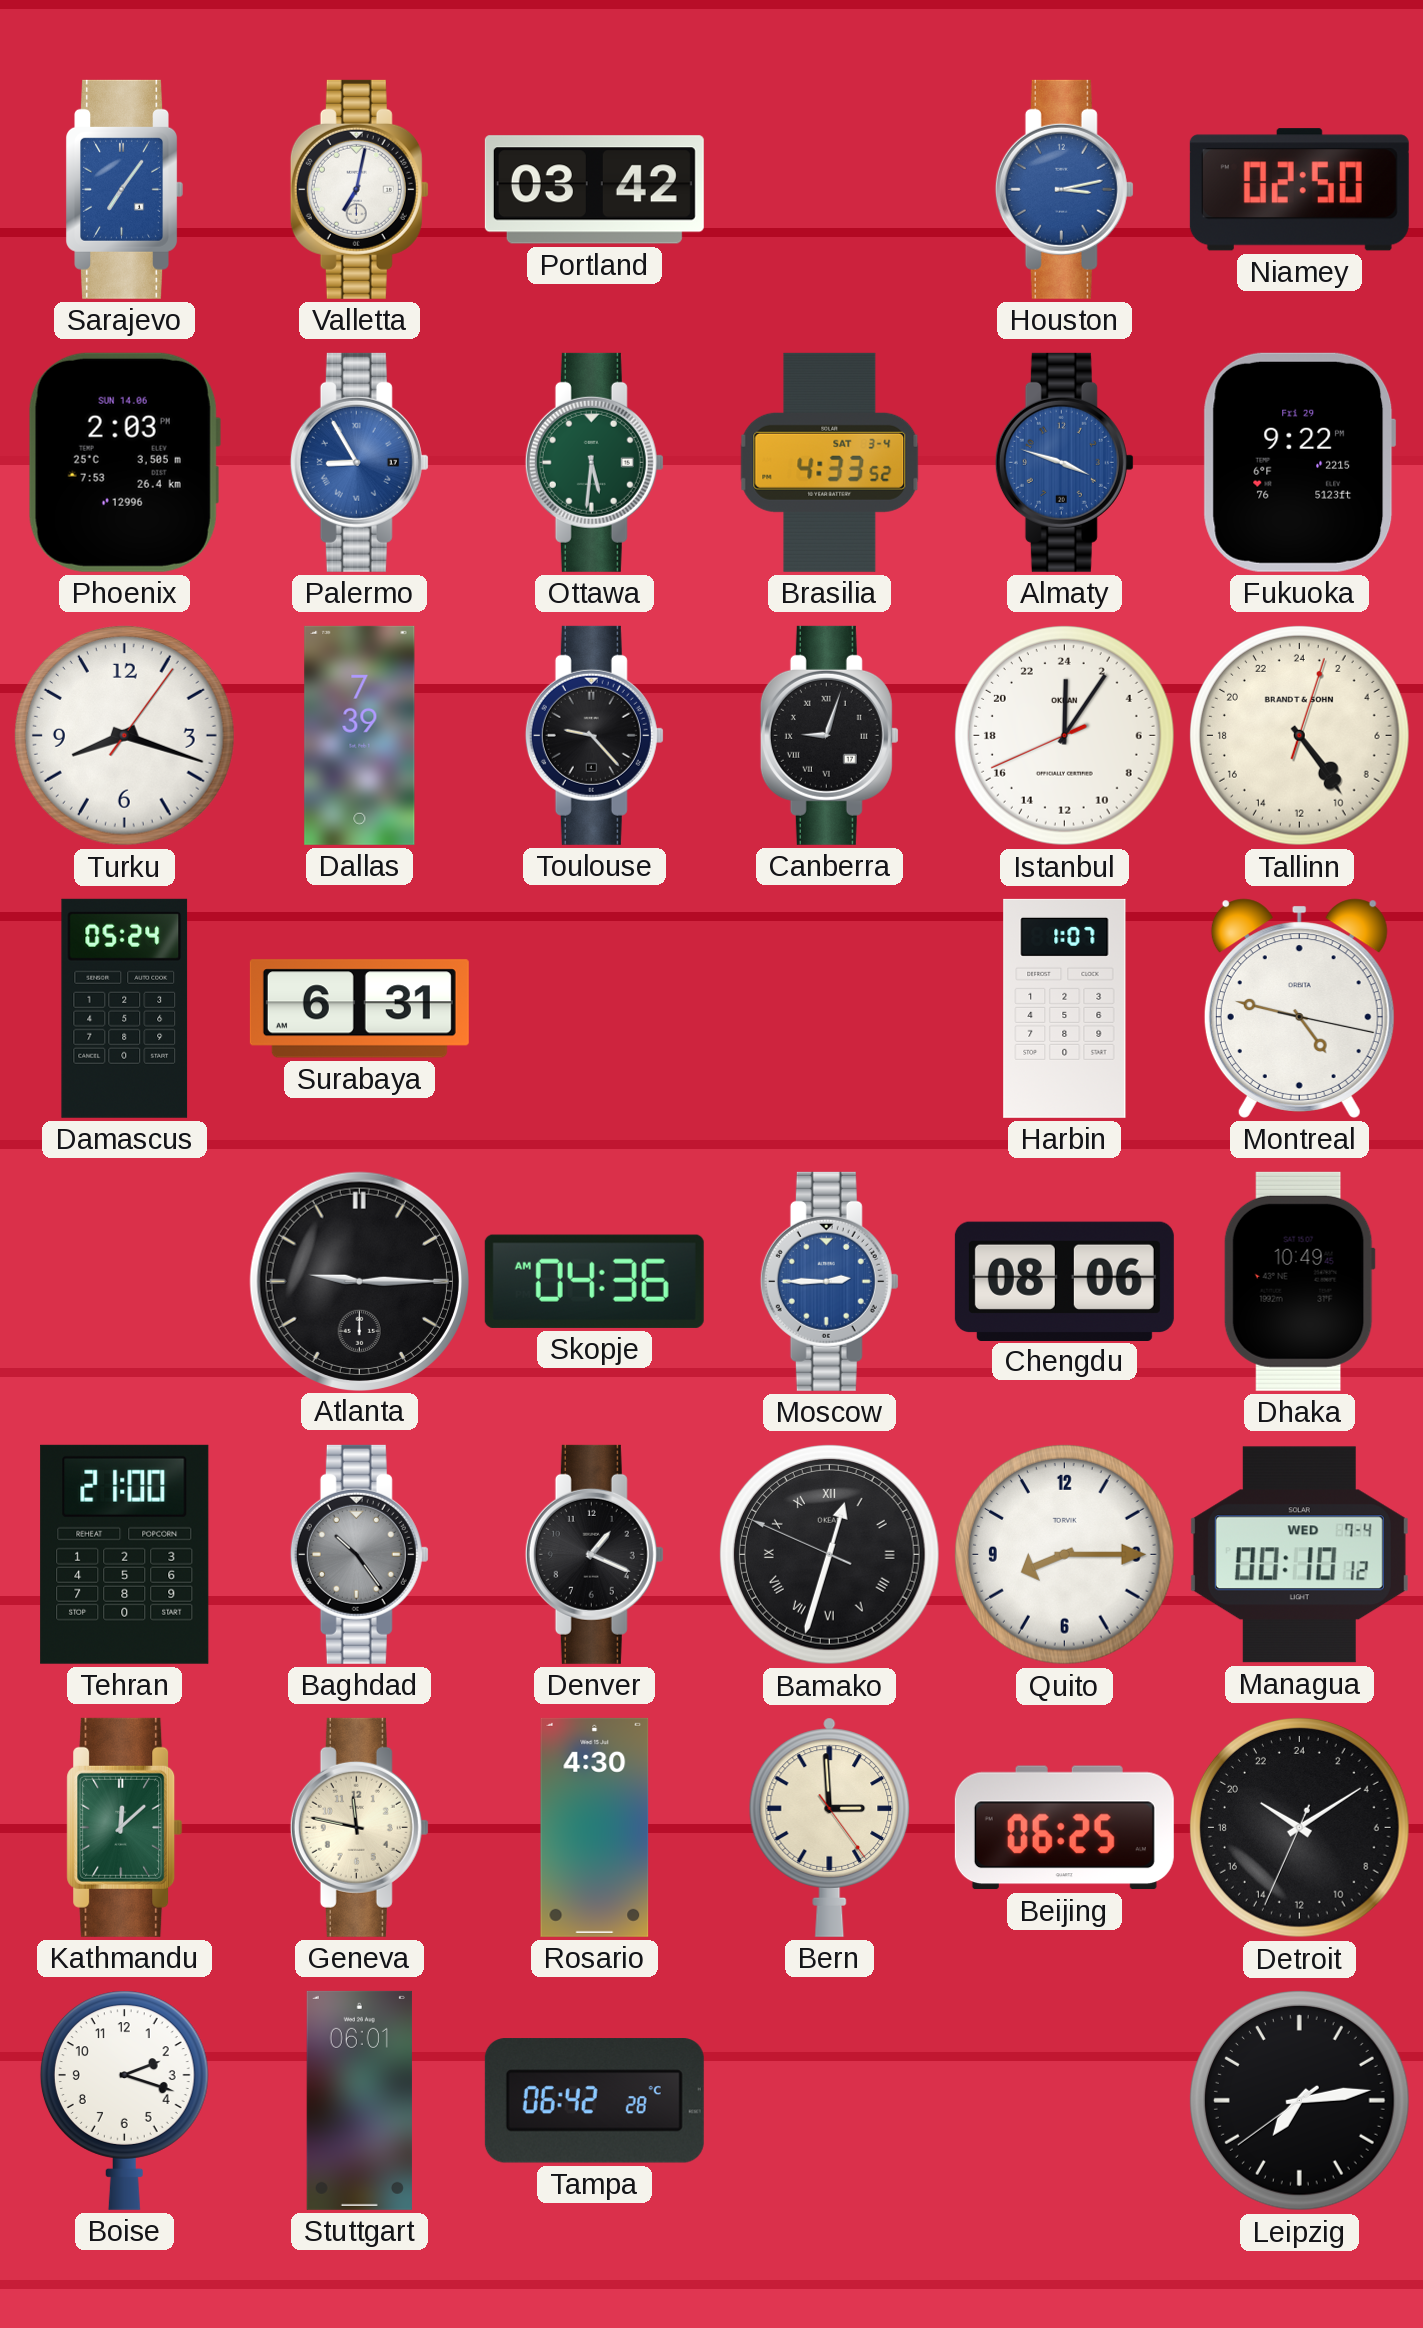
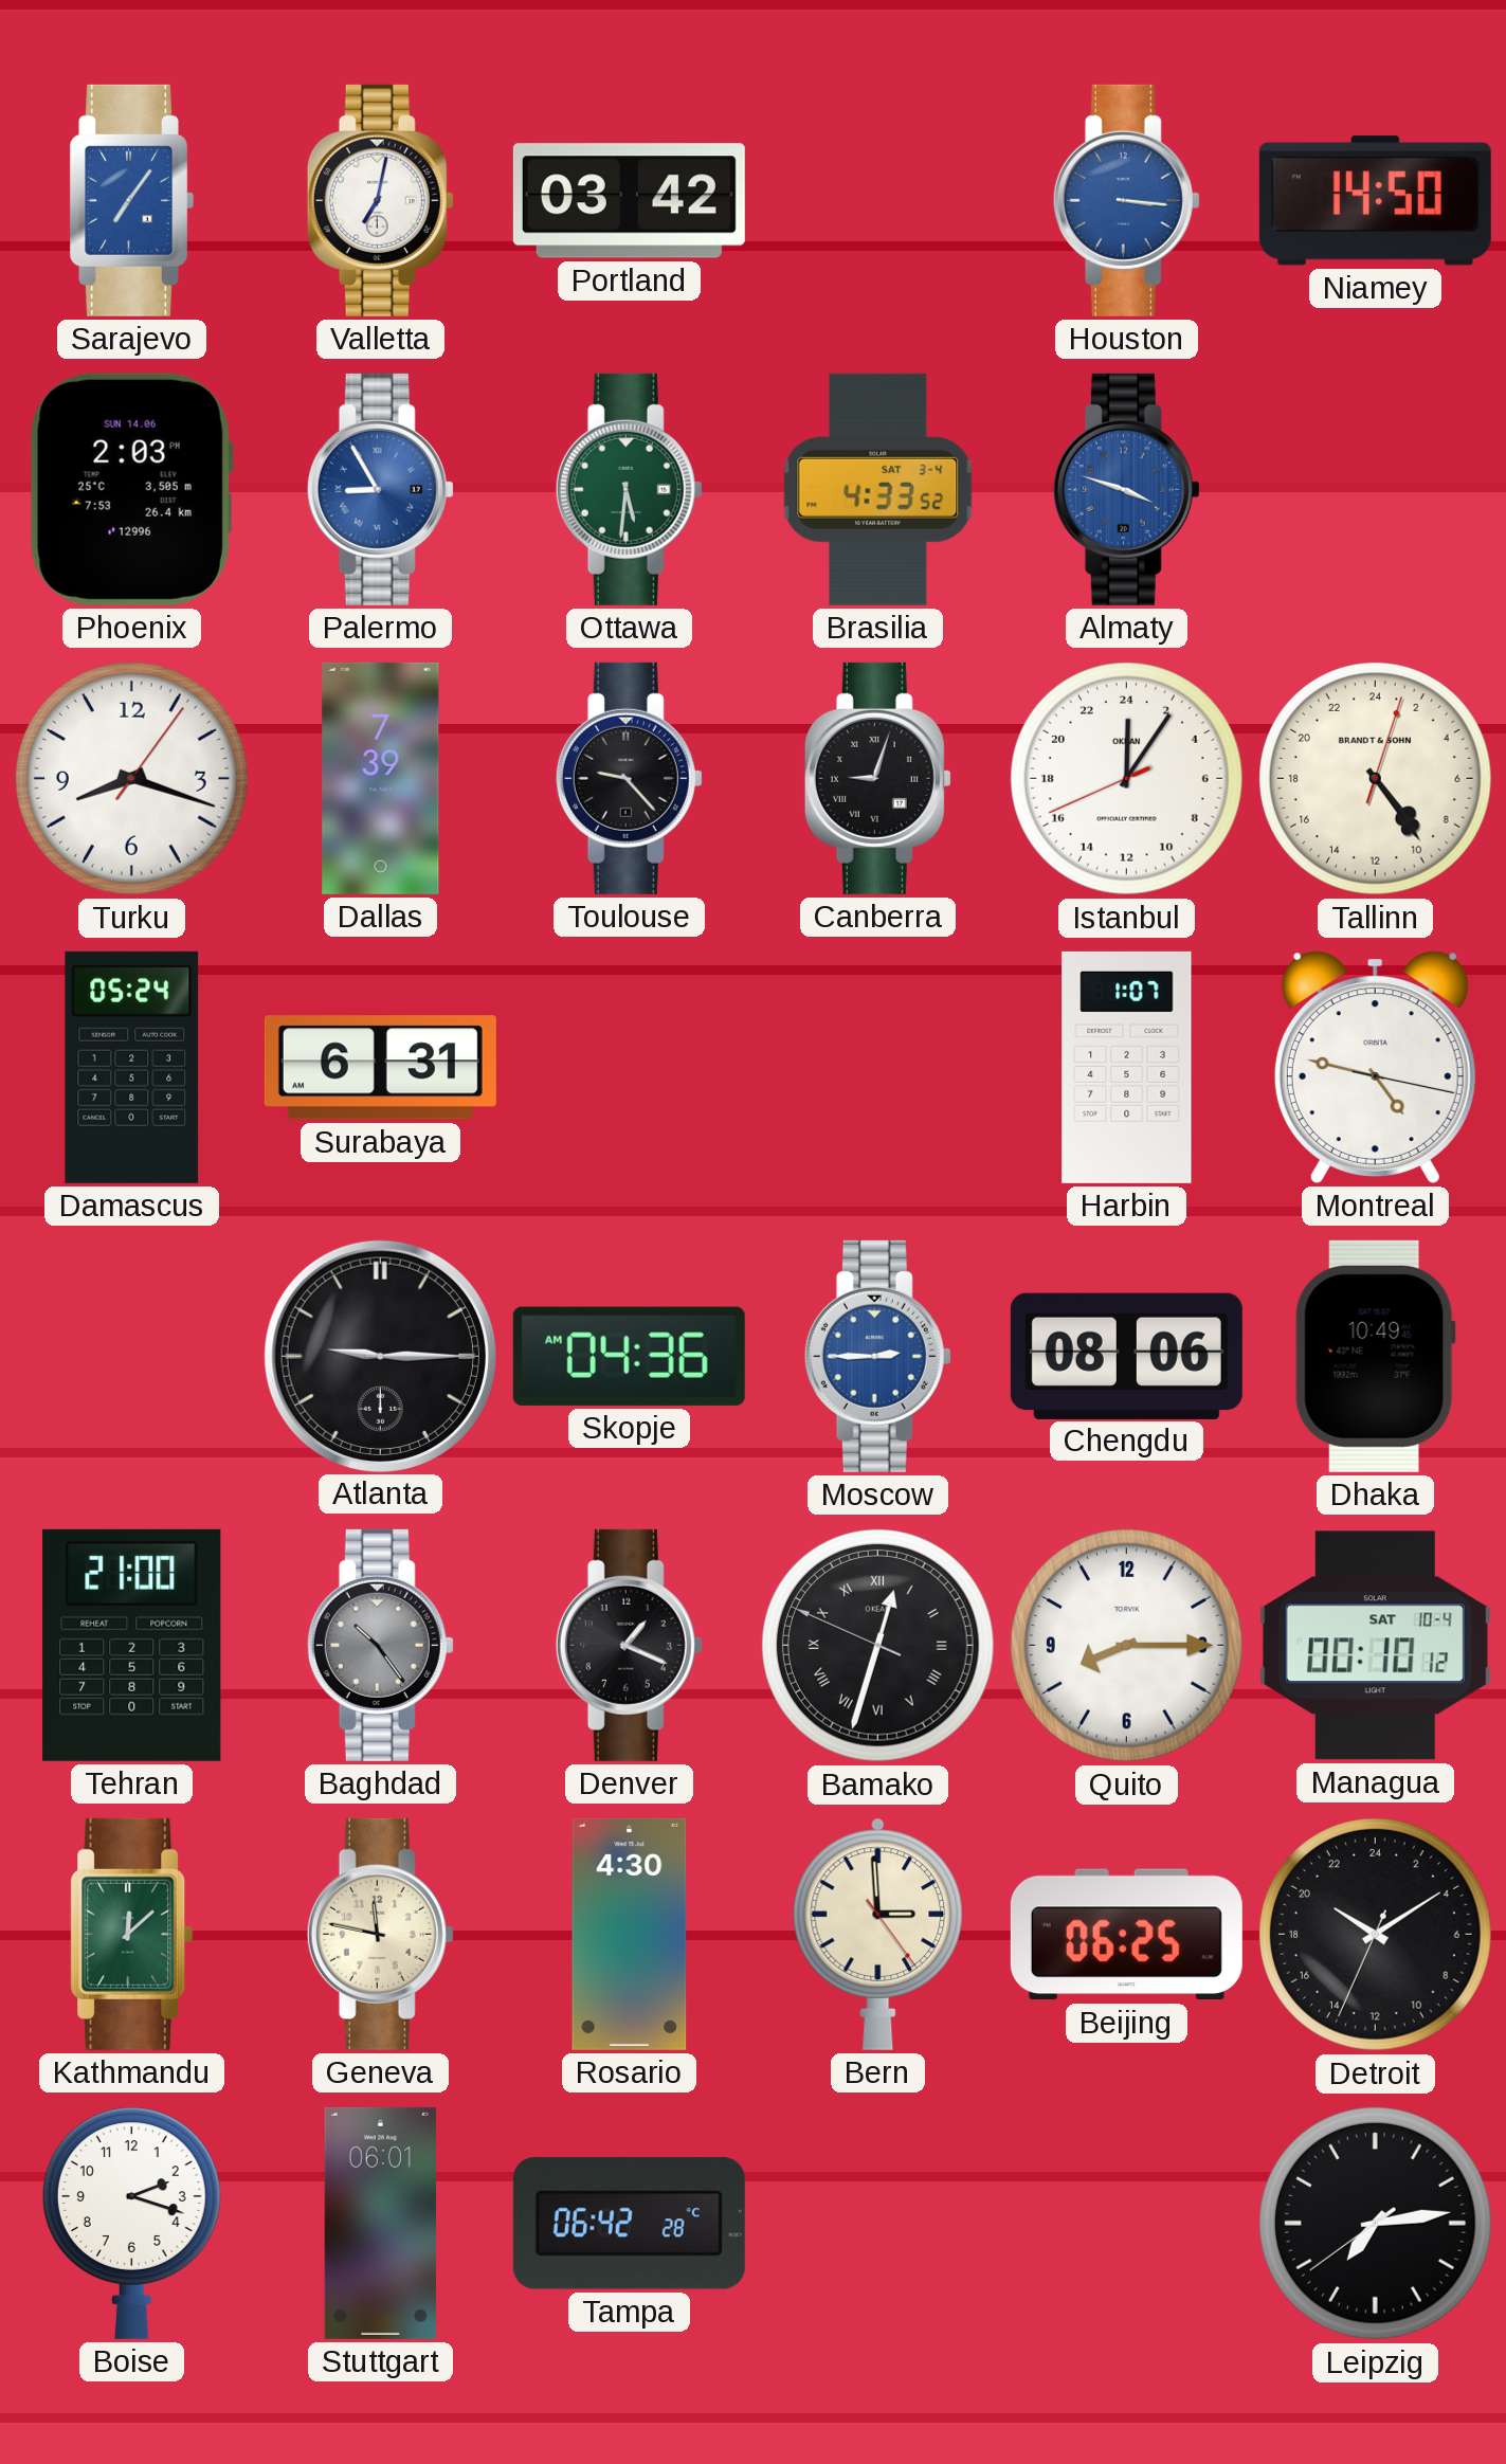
Houston: 3:13 -> 3:16 (1126, 200)
Niamey: 02:50 -> 14:50 (1375, 201)
Fukuoka: 9:22 -> none (1300, 462)
Managua date: WED 7-4 -> SAT 10-4 (1375, 1646)
